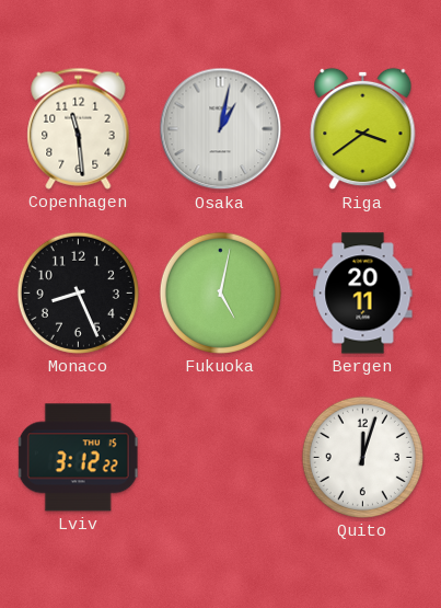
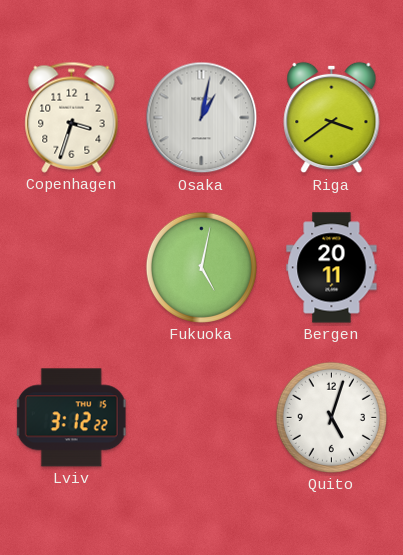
Copenhagen: 11:29 -> 3:33 (72, 117)
Monaco: 8:26 -> none (78, 292)
Quito: 12:03 -> 5:03 (331, 417)
